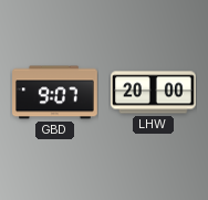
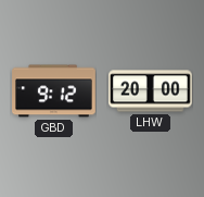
GBD: 9:07 -> 9:12 (54, 91)
